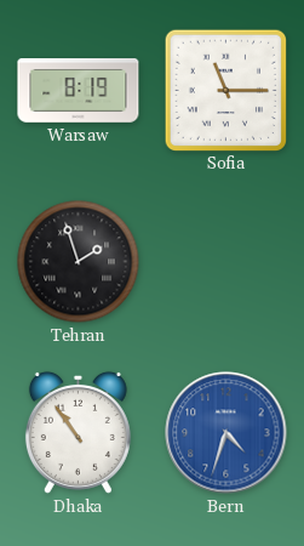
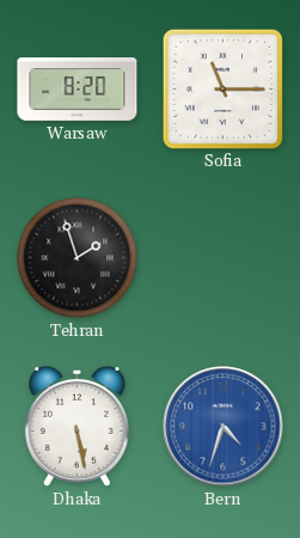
Warsaw: 8:19 -> 8:20 (78, 90)
Dhaka: 10:54 -> 5:28 (76, 426)
